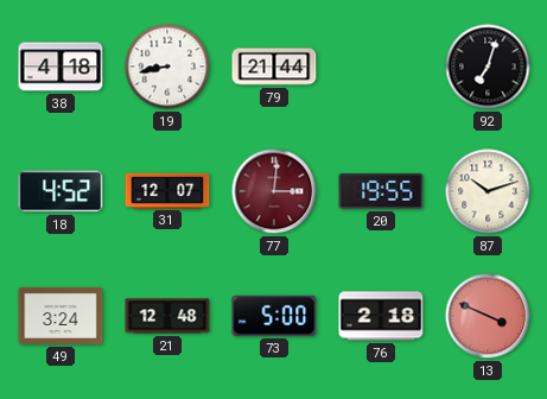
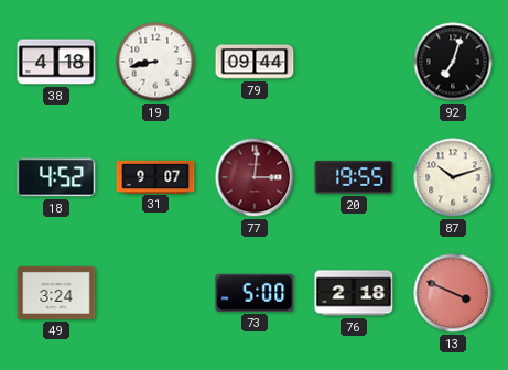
79: 21:44 -> 09:44 (255, 62)
31: 12:07 -> 9:07 (155, 176)
21: 12:48 -> none (167, 316)
